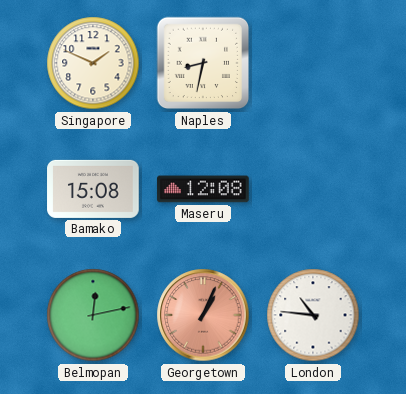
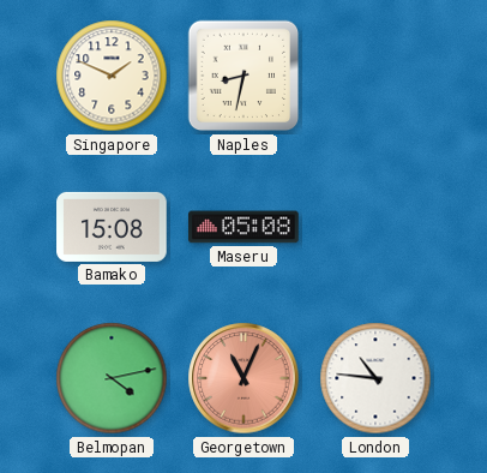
Maseru: 12:08 -> 05:08 (243, 227)
Belmopan: 12:13 -> 4:13 (112, 378)
Georgetown: 1:04 -> 11:04 (243, 378)
